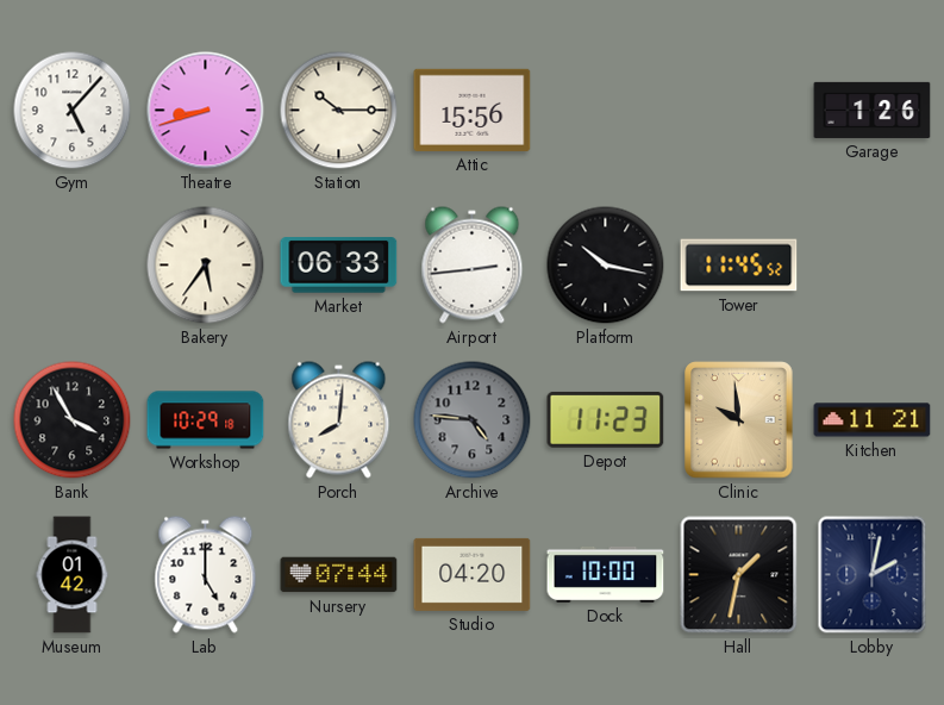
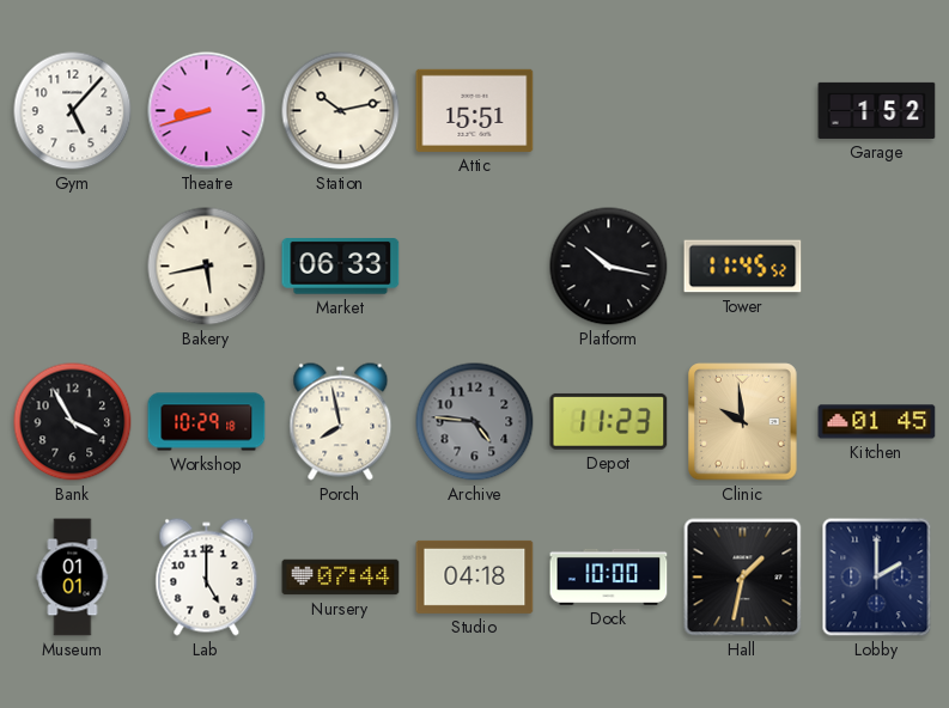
Station: 10:15 -> 10:13 (341, 111)
Attic: 15:56 -> 15:51 (475, 110)
Garage: 1:26 -> 1:52 (877, 110)
Bakery: 5:36 -> 5:43 (207, 267)
Airport: 2:44 -> none (473, 266)
Porch: 8:01 -> 7:58 (341, 422)
Kitchen: 11:21 -> 01:45 (877, 422)
Museum: 01:42 -> 01:01 (73, 578)
Studio: 04:20 -> 04:18 (475, 576)
Lobby: 2:02 -> 2:00 (877, 578)
